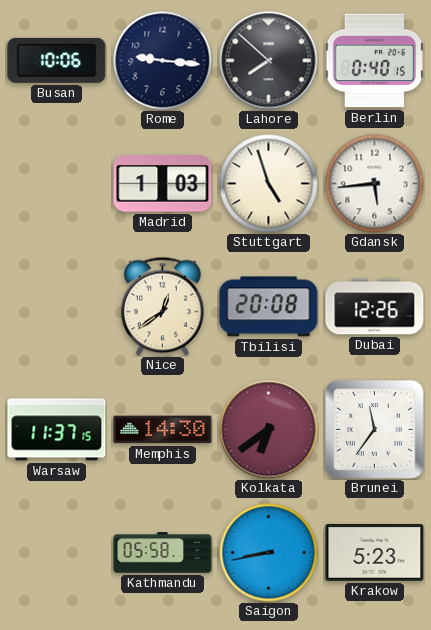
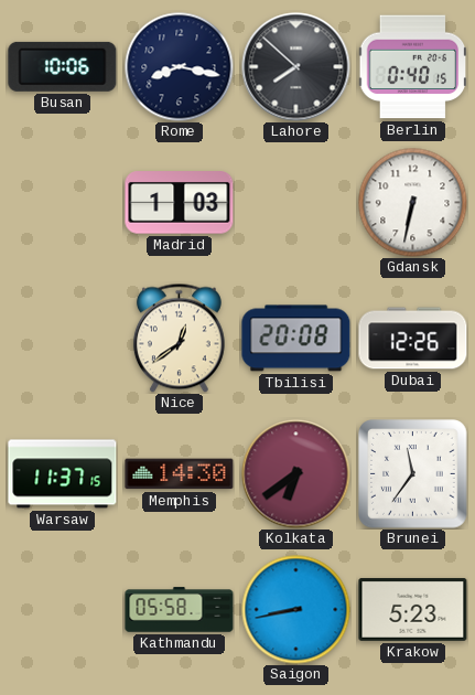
Rome: 9:16 -> 8:17 (180, 67)
Stuttgart: 4:57 -> none (269, 184)
Gdansk: 5:44 -> 6:32 (413, 203)
